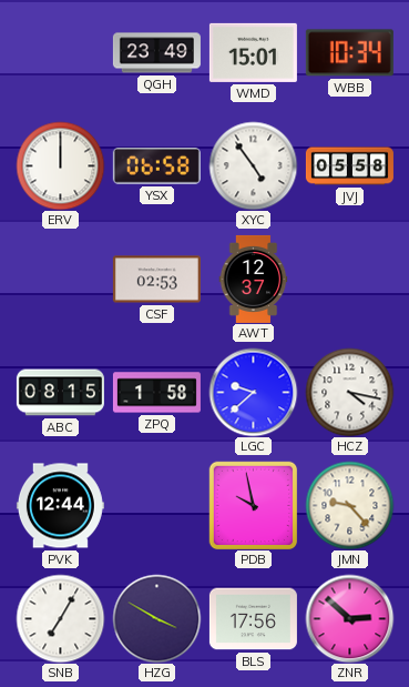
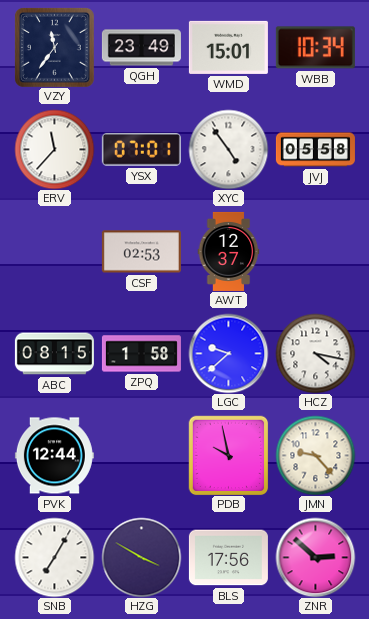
VZY: none -> 11:36 (54, 47)
ERV: 12:00 -> 11:37 (54, 149)
YSX: 06:58 -> 07:01 (141, 149)
